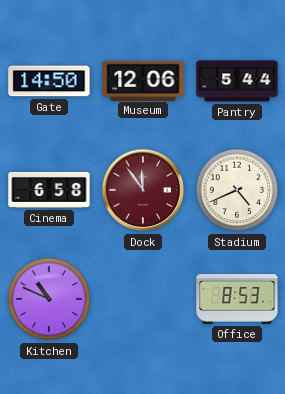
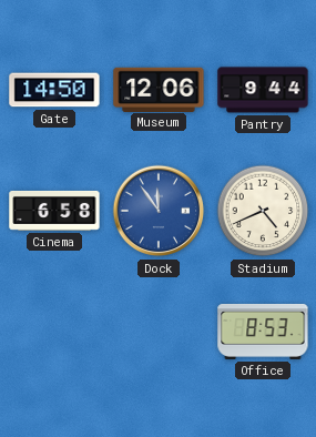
Pantry: 5:44 -> 9:44 (263, 90)
Dock dial: burgundy -> blue (159, 211)
Kitchen: 10:49 -> none (49, 299)
